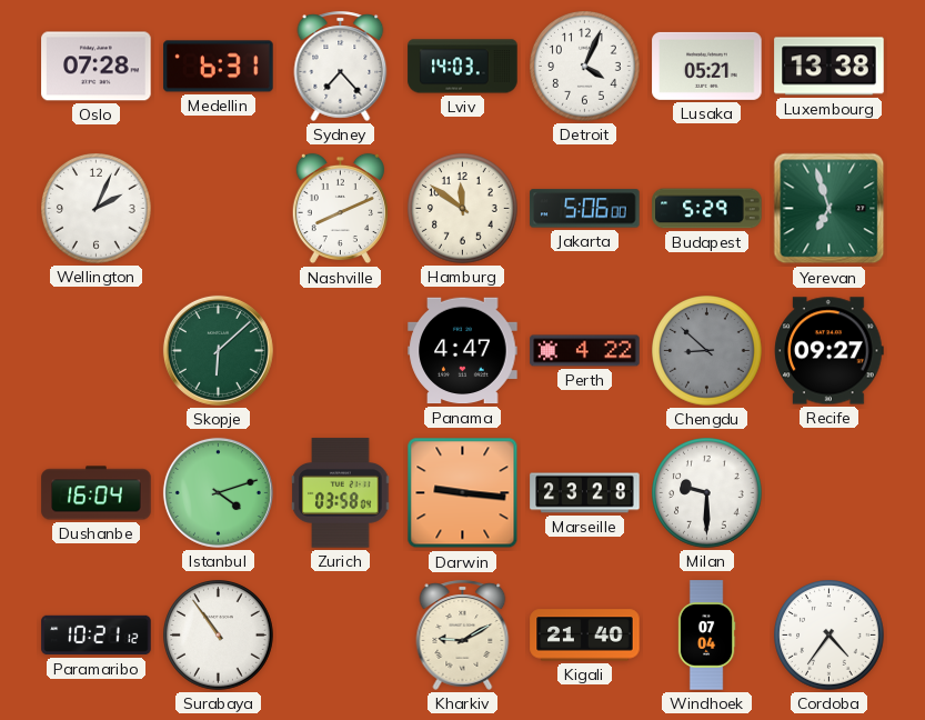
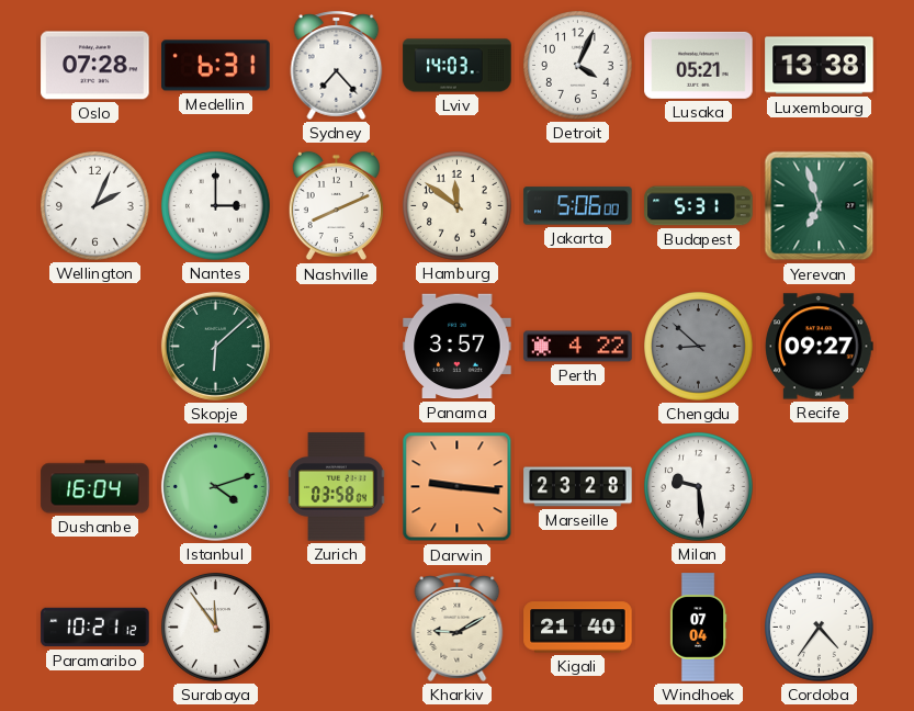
Nantes: none -> 3:00 (216, 206)
Budapest: 5:29 -> 5:31 (699, 206)
Panama: 4:47 -> 3:57 (458, 347)
Milan: 9:30 -> 9:29 (699, 487)
Surabaya: 10:54 -> 11:54 (216, 628)
